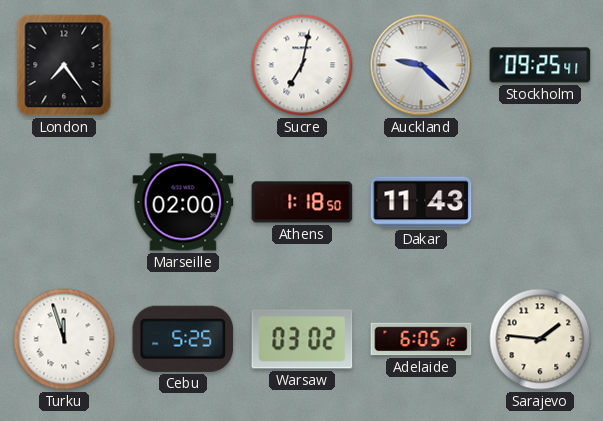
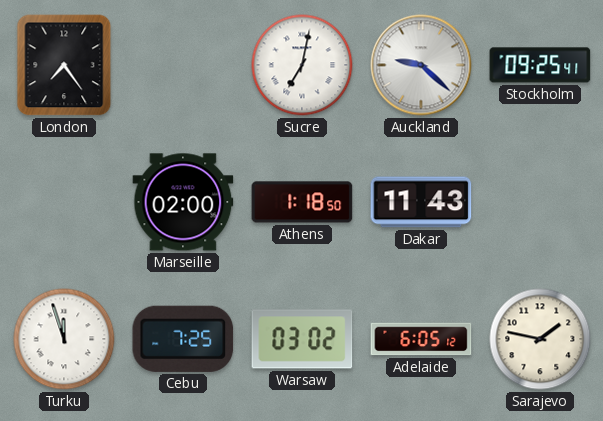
Cebu: 5:25 -> 7:25 (183, 339)
Sarajevo: 1:46 -> 1:47 (540, 339)
